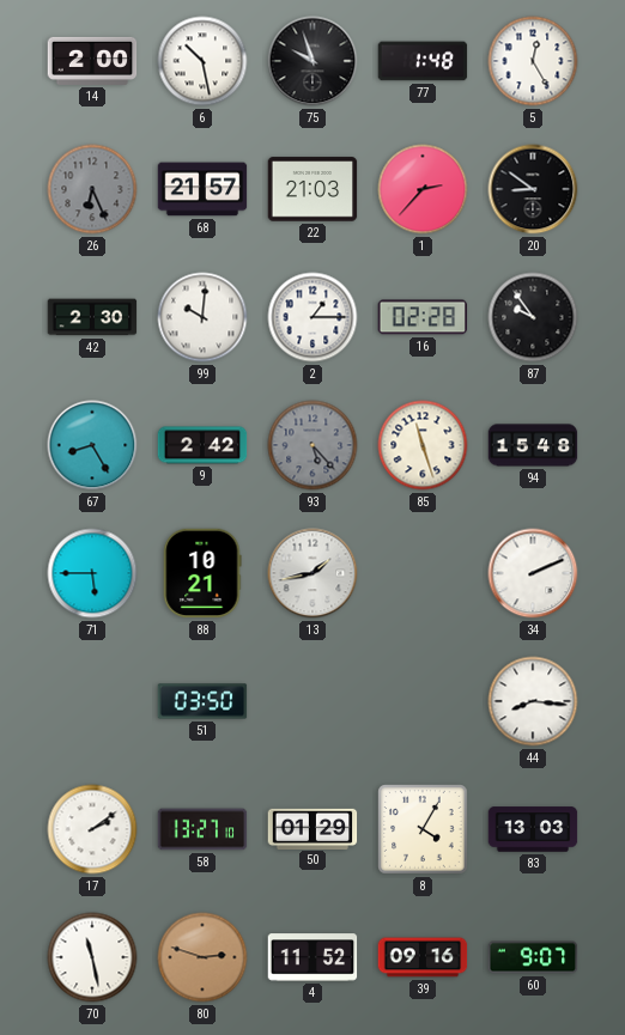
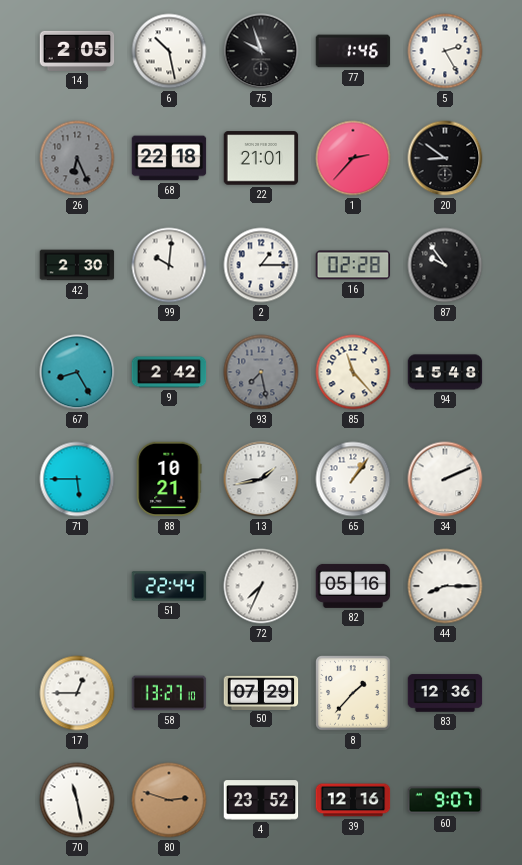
14: 2:00 -> 2:05 (77, 51)
77: 1:48 -> 1:46 (353, 51)
5: 12:25 -> 2:25 (445, 51)
68: 21:57 -> 22:18 (169, 158)
22: 21:03 -> 21:01 (261, 158)
93: 5:23 -> 7:28 (261, 372)
85: 11:27 -> 11:23 (353, 372)
65: none -> 1:06 (353, 479)
51: 03:50 -> 22:44 (169, 586)
72: none -> 7:34 (261, 586)
82: none -> 05:16 (353, 586)
44: 8:16 -> 8:15 (445, 586)
17: 2:09 -> 12:45 (77, 693)
50: 01:29 -> 07:29 (261, 692)
8: 4:05 -> 1:37 (353, 693)
83: 13:03 -> 12:36 (445, 693)
4: 11:52 -> 23:52 (261, 800)
39: 09:16 -> 12:16 (353, 800)
